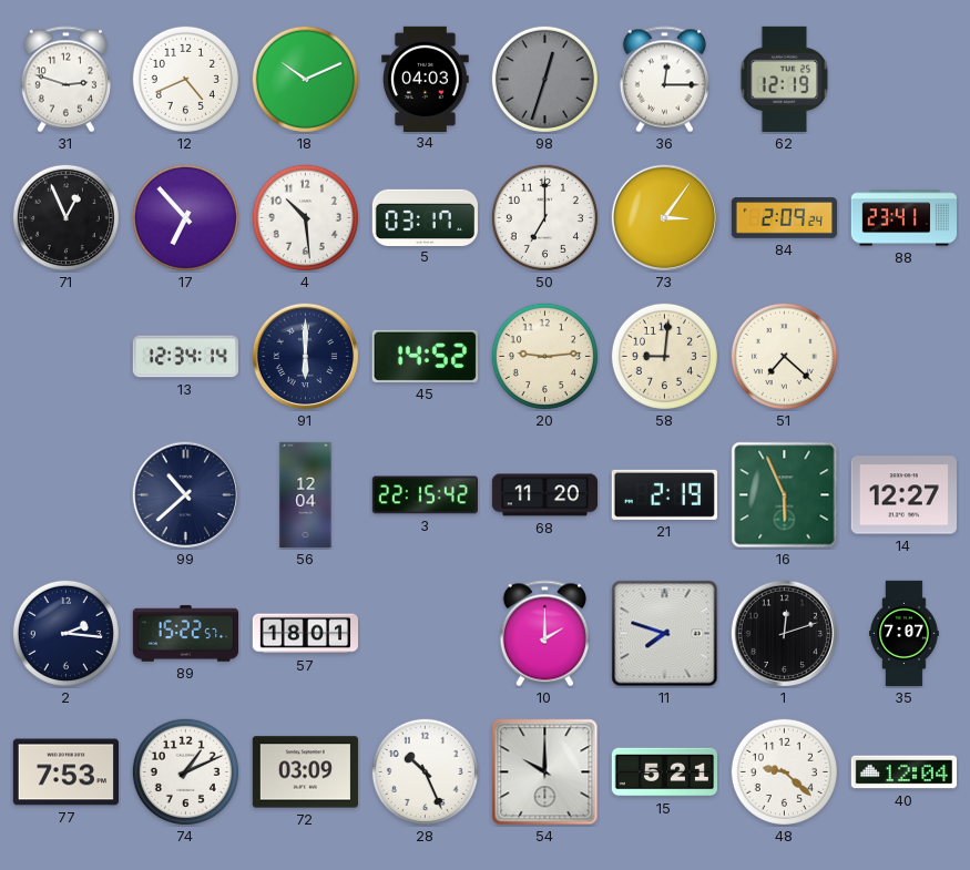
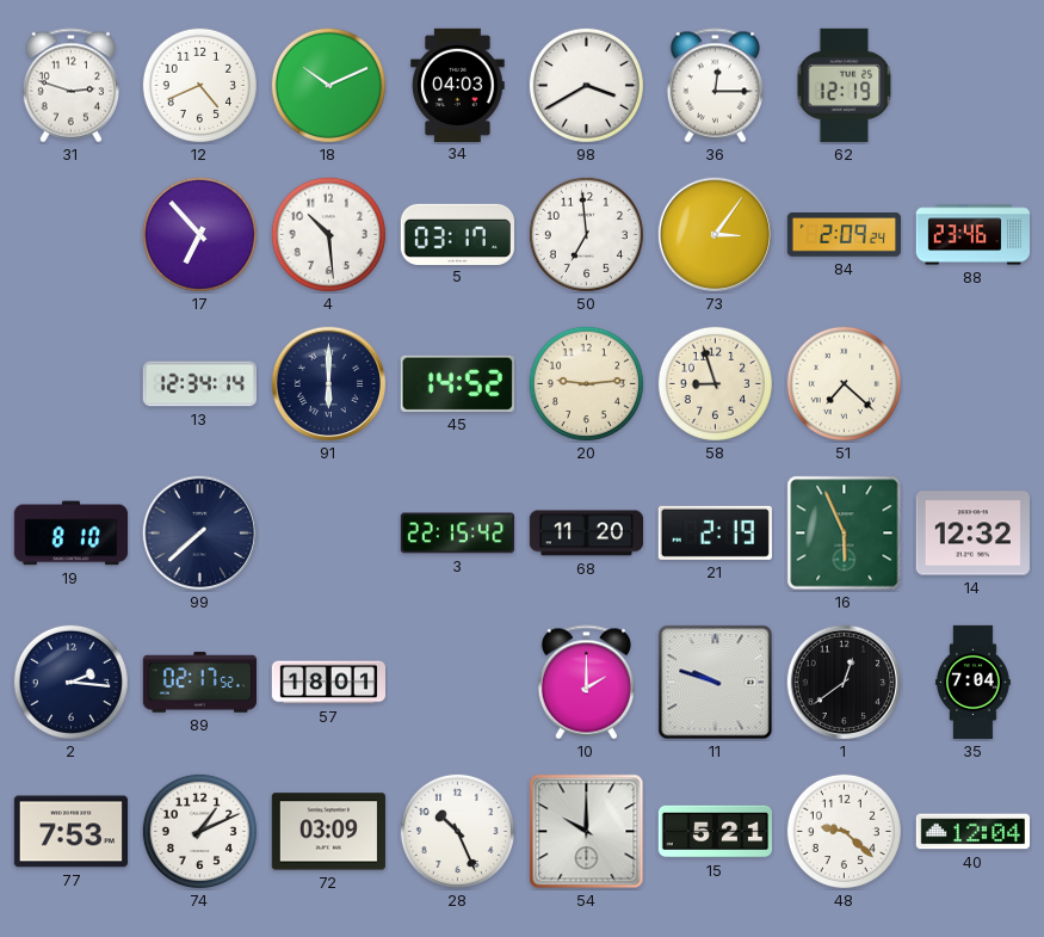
98: 12:33 -> 3:40 (586, 85)
98 dial: grey -> white (586, 85)
71: 12:56 -> none (65, 217)
50: 7:00 -> 6:59 (586, 234)
88: 23:41 -> 23:46 (972, 235)
58: 9:01 -> 8:57 (715, 383)
19: none -> 8:10 (70, 534)
99: 10:38 -> 7:38 (200, 534)
56: 12:04 -> none (306, 495)
14: 12:27 -> 12:32 (972, 534)
89: 15:22 -> 02:17 (199, 683)
11: 7:48 -> 9:48 (716, 683)
1: 12:12 -> 12:39 (845, 683)
35: 7:07 -> 7:04 (974, 683)
